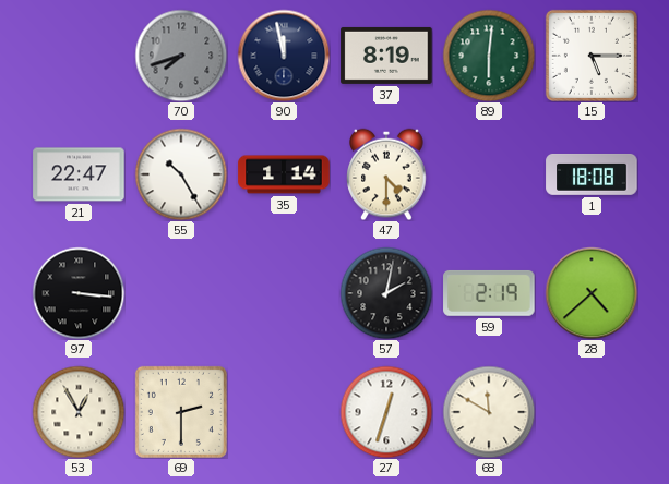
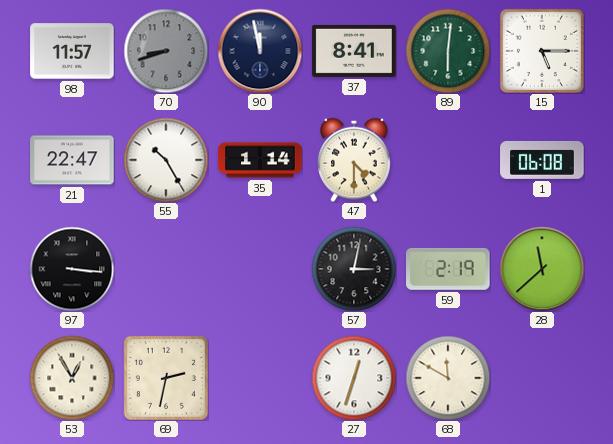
98: none -> 11:57 (72, 51)
70: 7:42 -> 8:42 (166, 51)
37: 8:19 -> 8:41 (354, 51)
1: 18:08 -> 06:08 (542, 160)
57: 2:02 -> 3:02 (354, 269)
28: 4:38 -> 11:38 (542, 269)
69: 2:30 -> 2:32 (166, 378)
